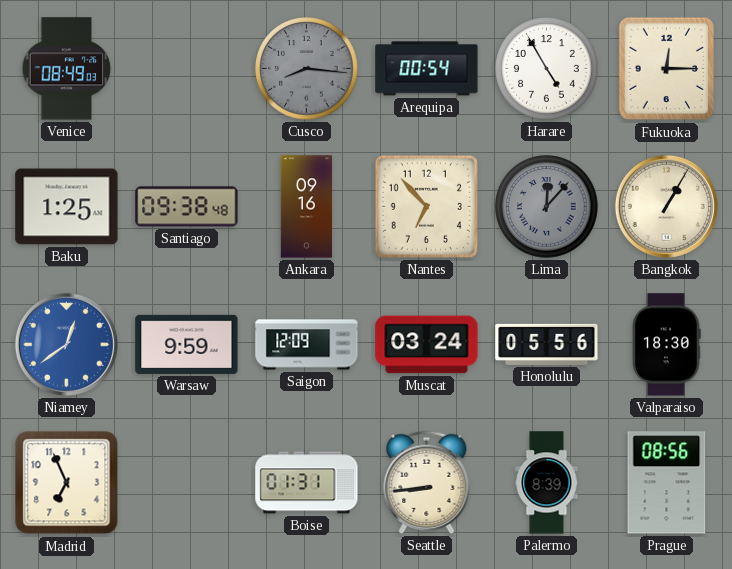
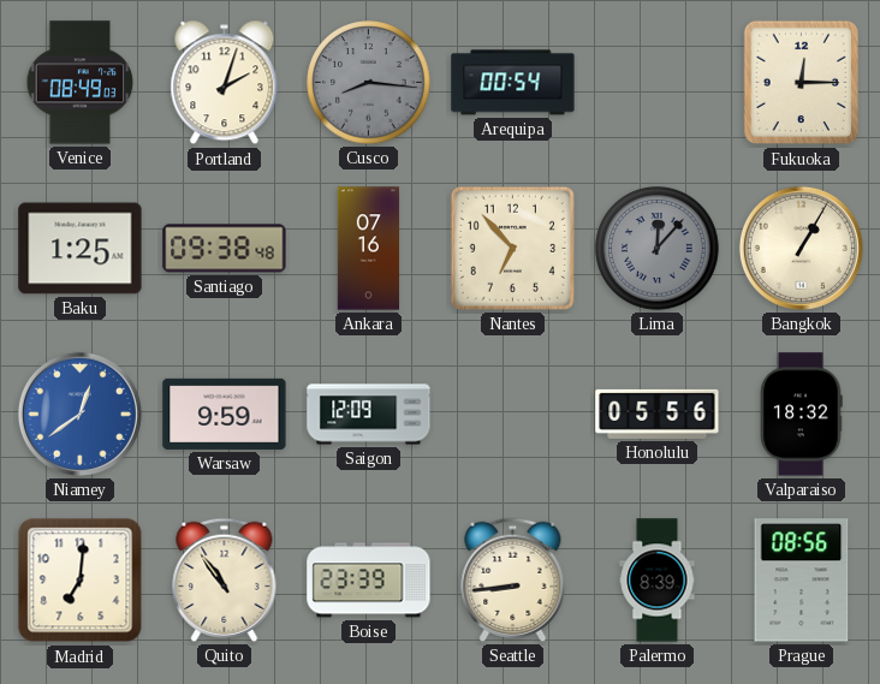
Portland: none -> 2:03 (225, 83)
Harare: 4:55 -> none (547, 69)
Ankara: 09:16 -> 07:16 (368, 249)
Muscat: 03:24 -> none (427, 345)
Valparaiso: 18:30 -> 18:32 (801, 415)
Madrid: 6:56 -> 7:01 (81, 581)
Quito: none -> 10:54 (225, 579)
Boise: 01:31 -> 23:39 (369, 581)
